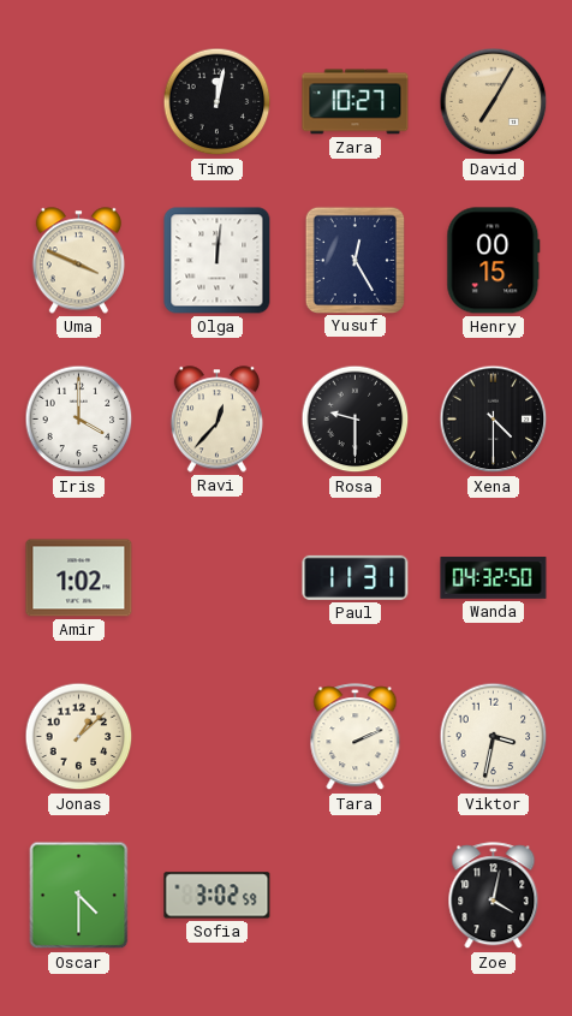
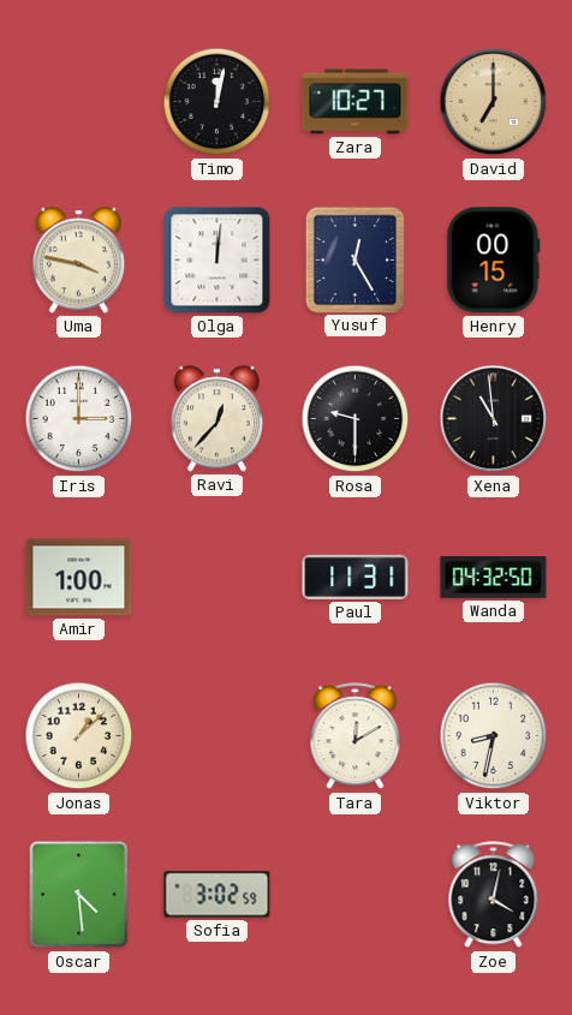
David: 7:05 -> 7:00 (494, 102)
Uma: 3:49 -> 3:47 (78, 261)
Iris: 4:00 -> 3:00 (79, 419)
Xena: 4:30 -> 10:59 (494, 419)
Amir: 1:02 -> 1:00 (79, 578)
Tara: 2:11 -> 12:10 (356, 736)
Viktor: 3:32 -> 8:32 (494, 736)
Oscar: 4:30 -> 4:29 (79, 895)
